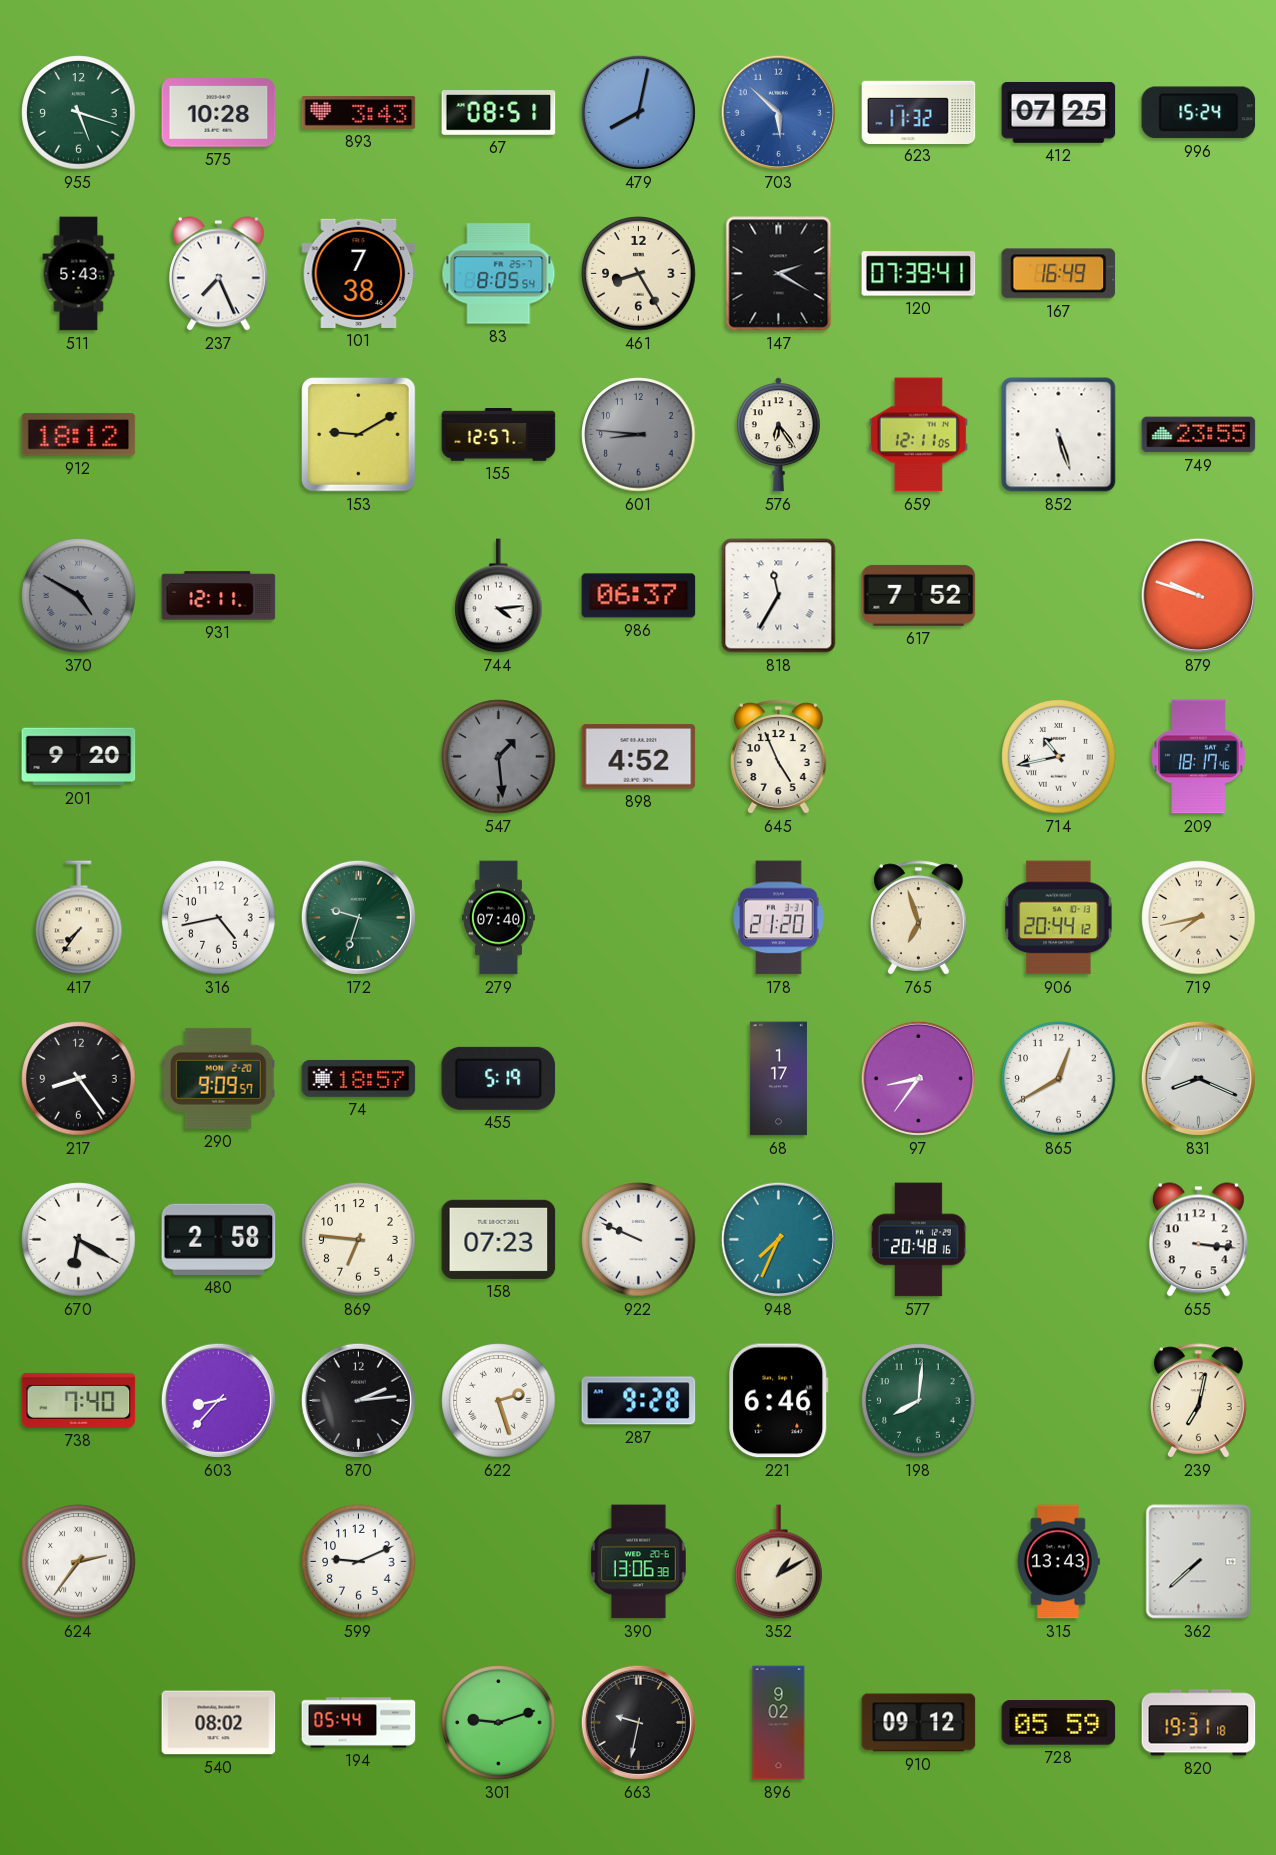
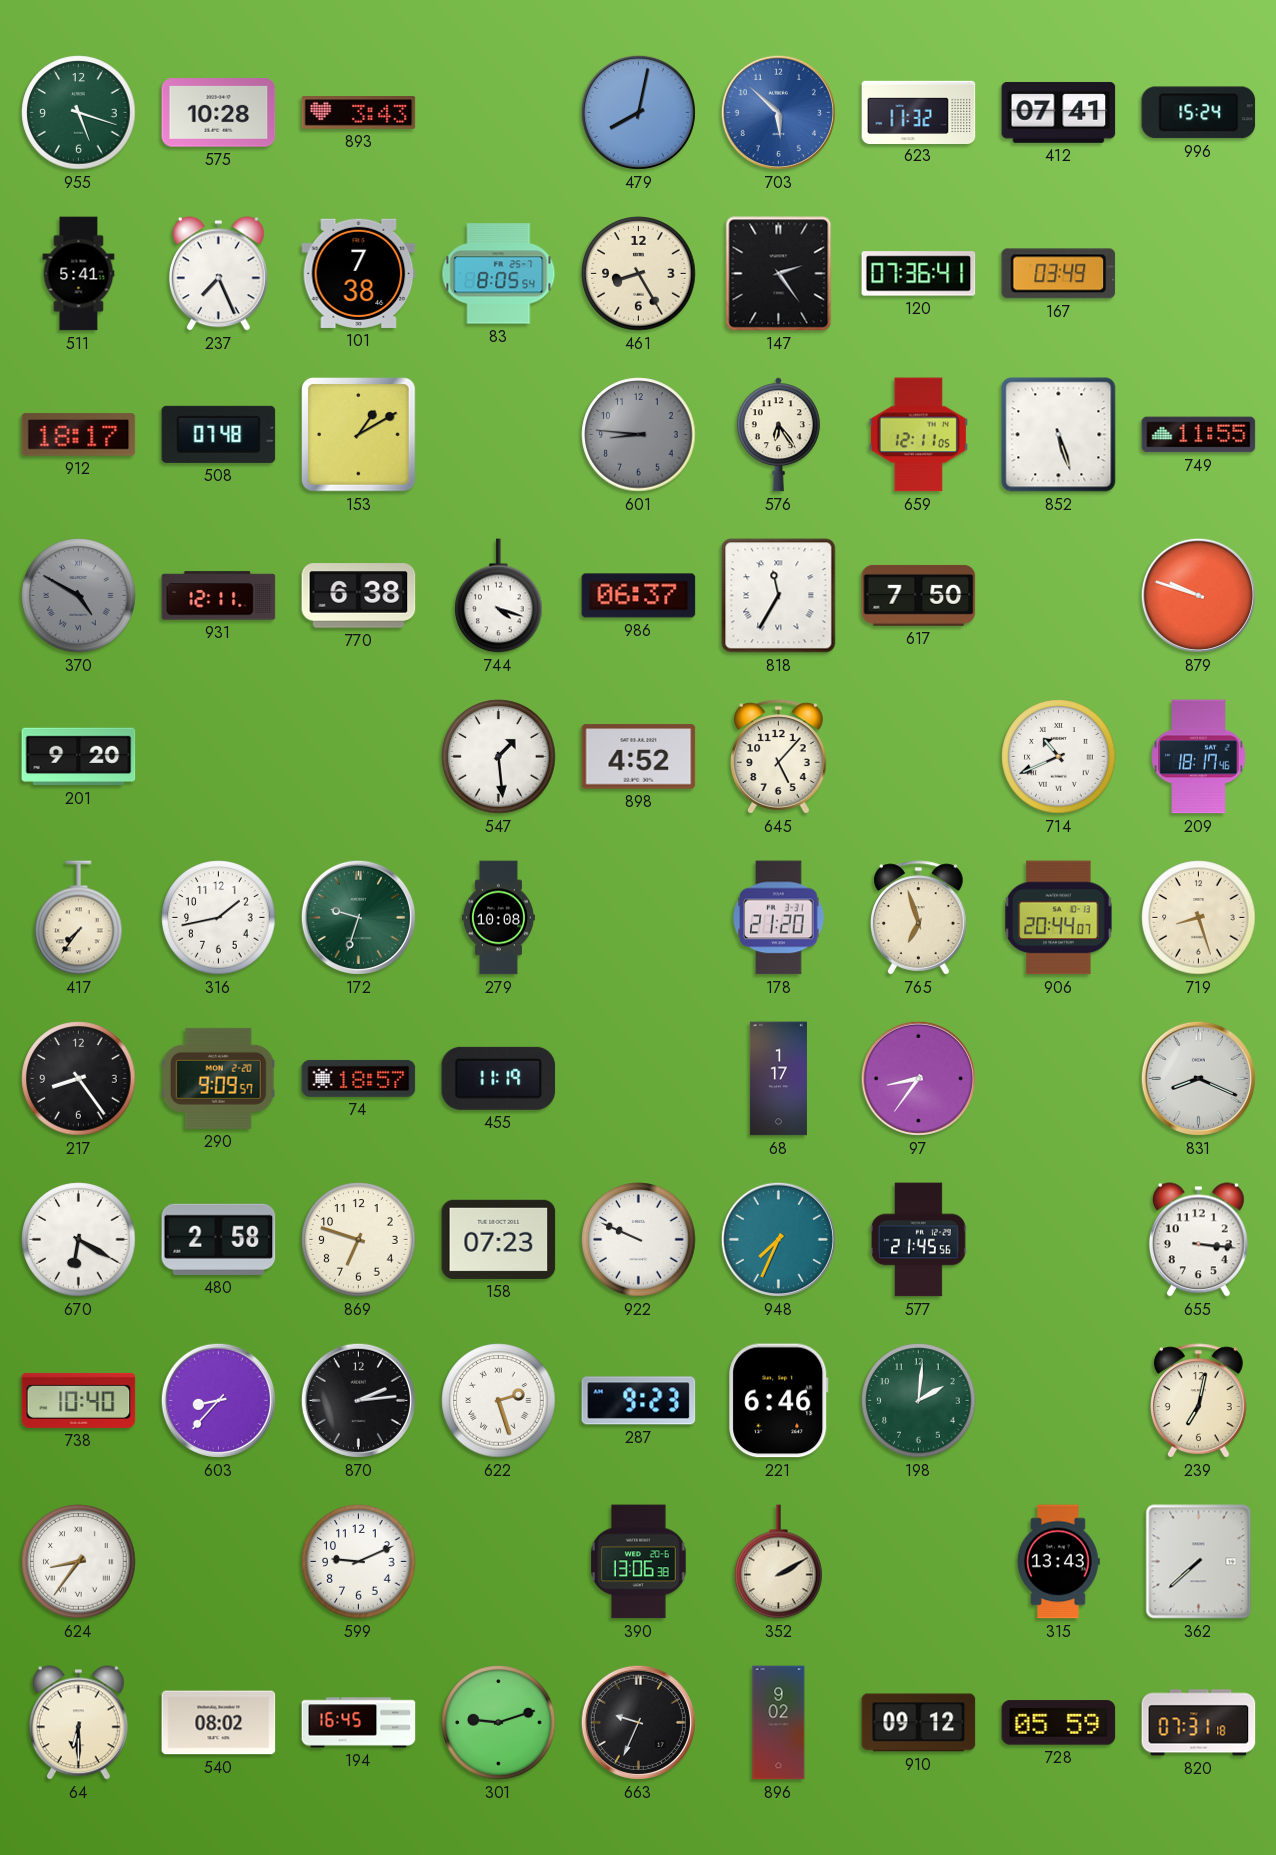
67: 08:51 -> none (499, 113)
412: 07:25 -> 07:41 (1059, 113)
511: 5:43 -> 5:41 (79, 274)
147: 2:20 -> 2:24 (779, 274)
120: 07:39 -> 07:36 (919, 274)
167: 16:49 -> 03:49 (1059, 274)
912: 18:12 -> 18:17 (79, 435)
508: none -> 07:48 (219, 434)
153: 9:10 -> 1:10 (359, 435)
155: 12:57 -> none (499, 435)
749: 23:55 -> 11:55 (1199, 435)
770: none -> 6:38 (359, 596)
744: 4:14 -> 4:18 (499, 596)
617: 7:52 -> 7:50 (919, 595)
547 dial: grey -> white (499, 757)
645: 4:56 -> 5:07 (779, 757)
714: 10:43 -> 10:41 (1059, 757)
316: 4:43 -> 1:43 (219, 918)
279: 07:40 -> 10:08 (498, 918)
906: 20:44:12 -> 20:44:07 (1059, 918)
719: 7:43 -> 8:27 (1199, 918)
455: 5:19 -> 11:19 (499, 1078)
865: 12:40 -> none (1059, 1079)
869: 6:46 -> 6:48 (359, 1240)
577: 20:48 -> 21:45 (919, 1240)
738: 7:40 -> 10:40 (79, 1400)
287: 9:28 -> 9:23 (639, 1401)
198: 8:01 -> 2:01 (919, 1401)
624: 2:36 -> 8:36 (79, 1562)
352: 1:10 -> 2:10 (779, 1562)
64: none -> 6:30 (78, 1723)
194: 05:44 -> 16:45 (359, 1723)
663: 9:32 -> 9:34 (638, 1722)
820: 19:31 -> 07:31 (1199, 1723)
